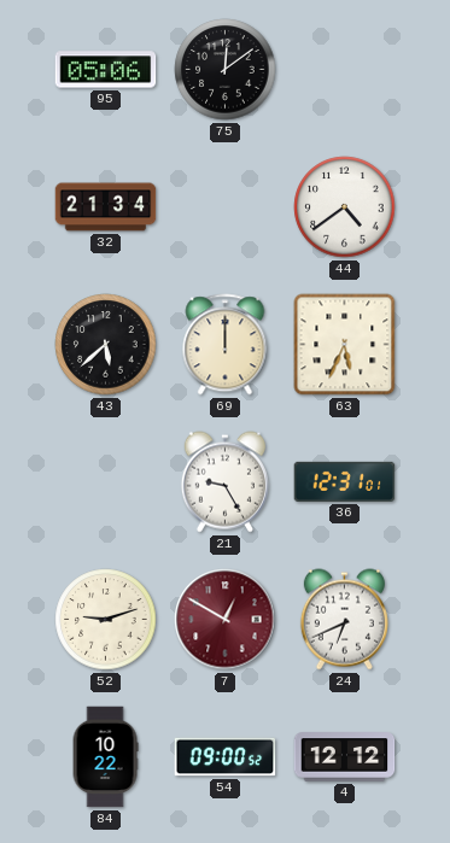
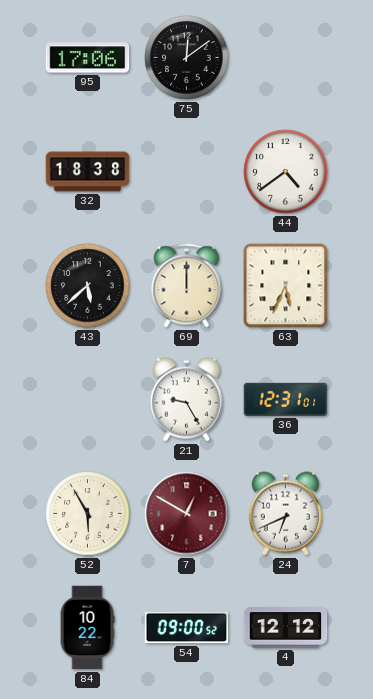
95: 05:06 -> 17:06 (88, 58)
32: 21:34 -> 18:38 (88, 172)
52: 9:12 -> 5:55 (88, 514)
